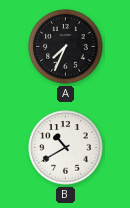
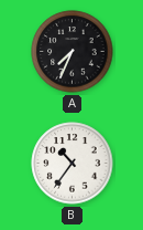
B: 10:40 -> 10:36 (73, 164)
